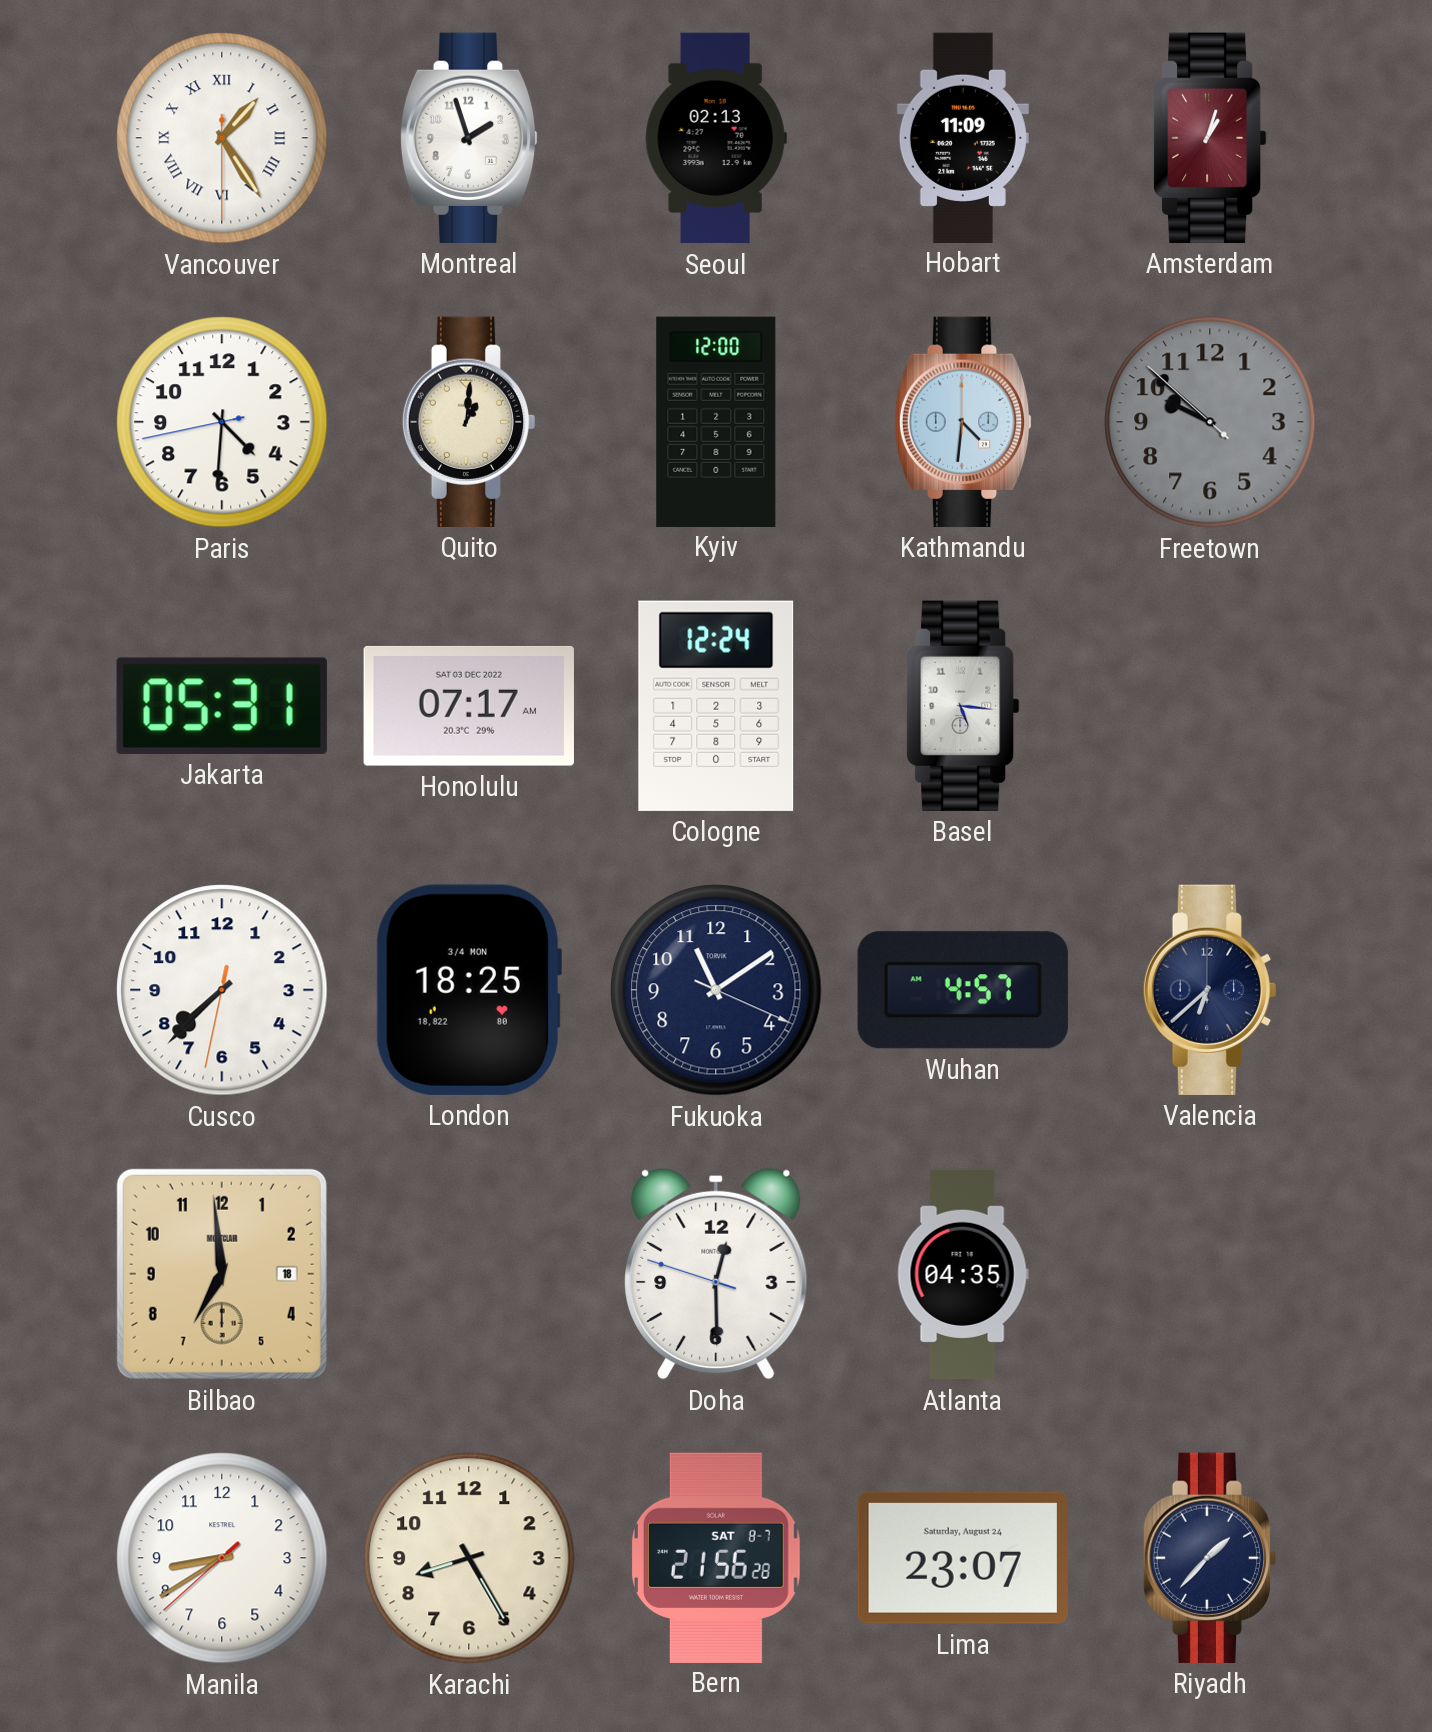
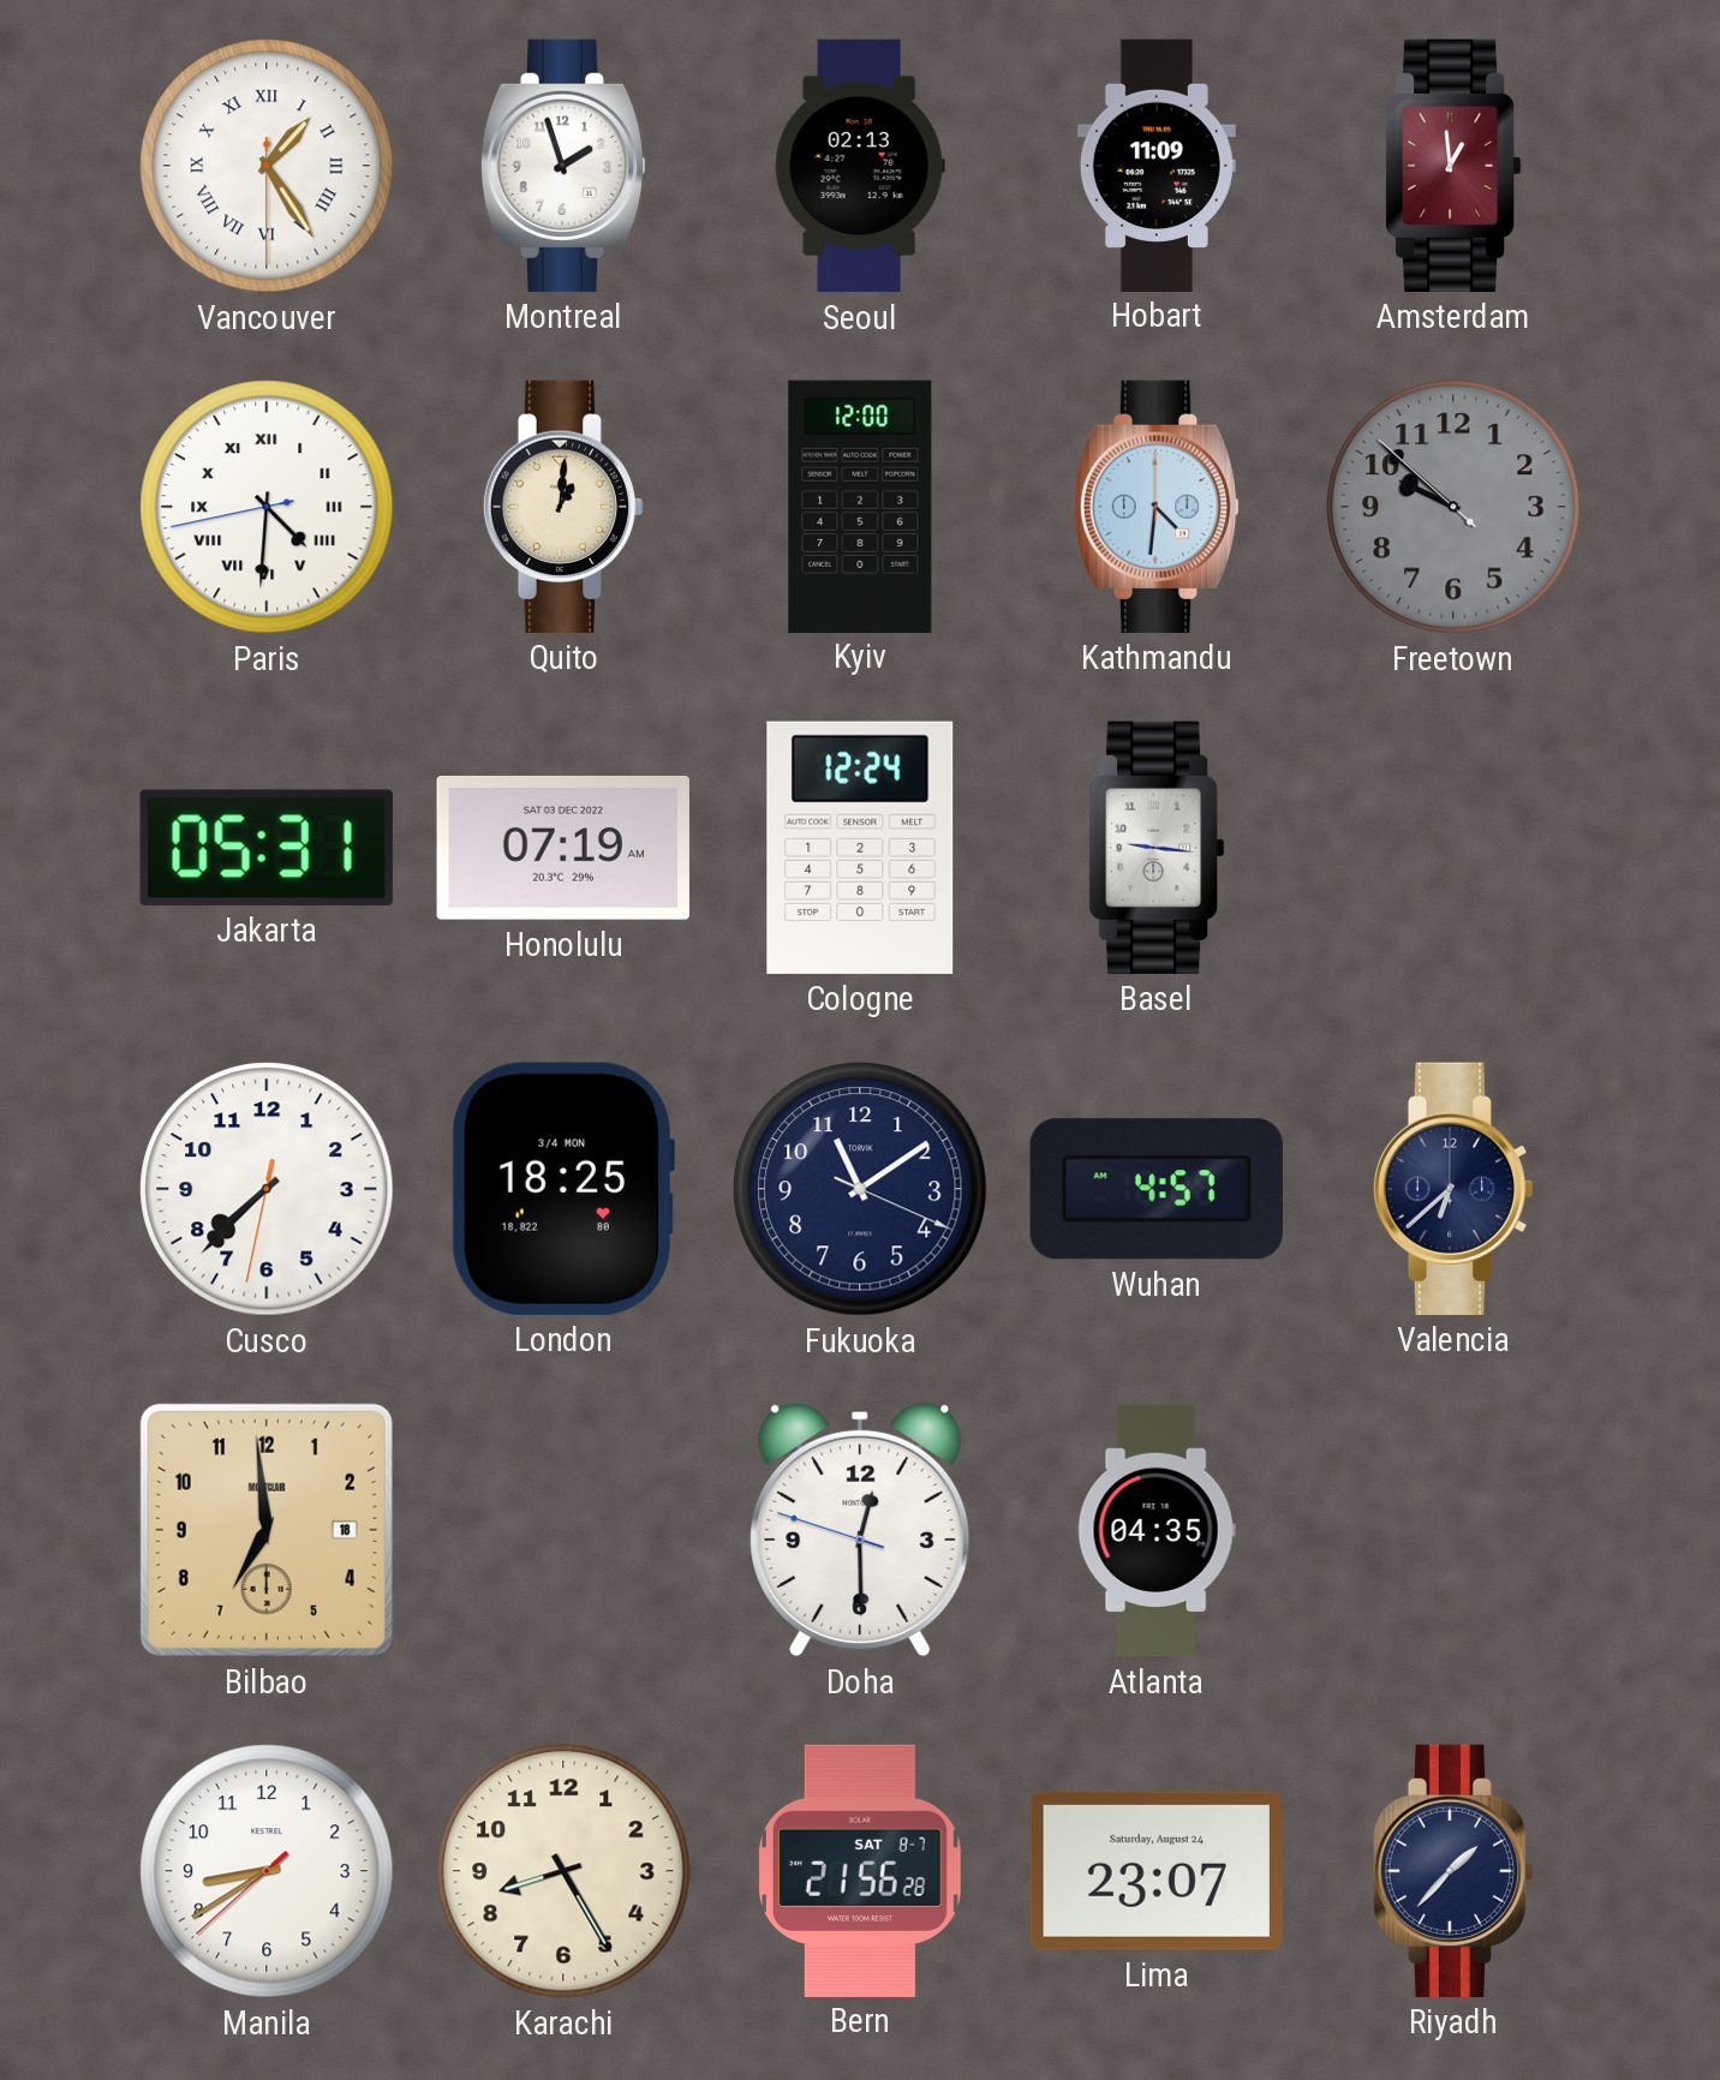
Amsterdam: 1:03 -> 12:59 (1453, 166)
Paris numerals: Arabic -> Roman (267, 507)
Honolulu: 07:17 -> 07:19 (563, 848)
Basel: 5:16 -> 9:16 (1157, 848)
